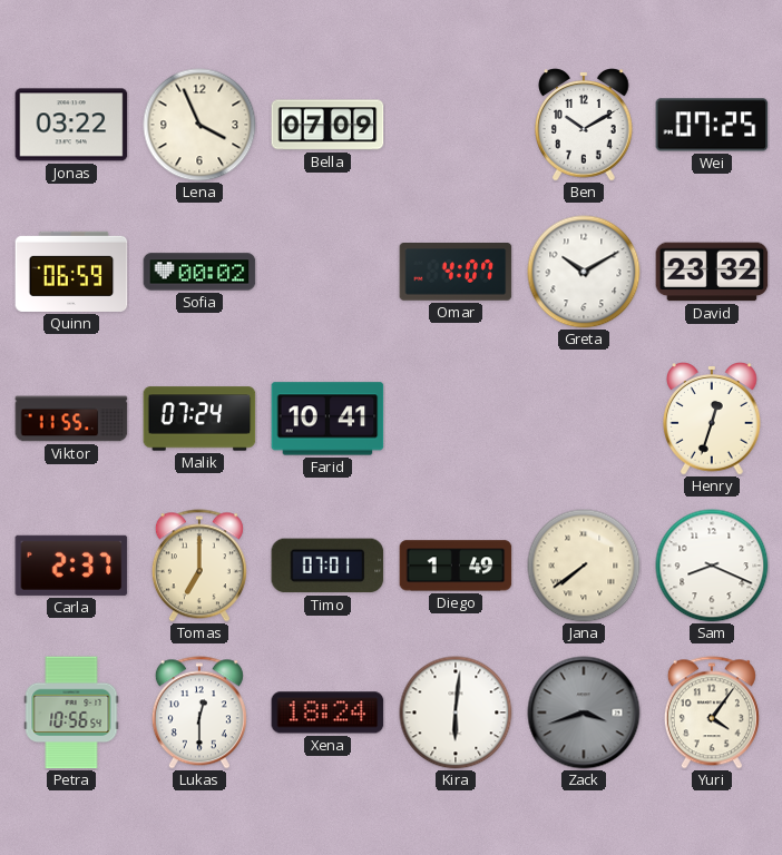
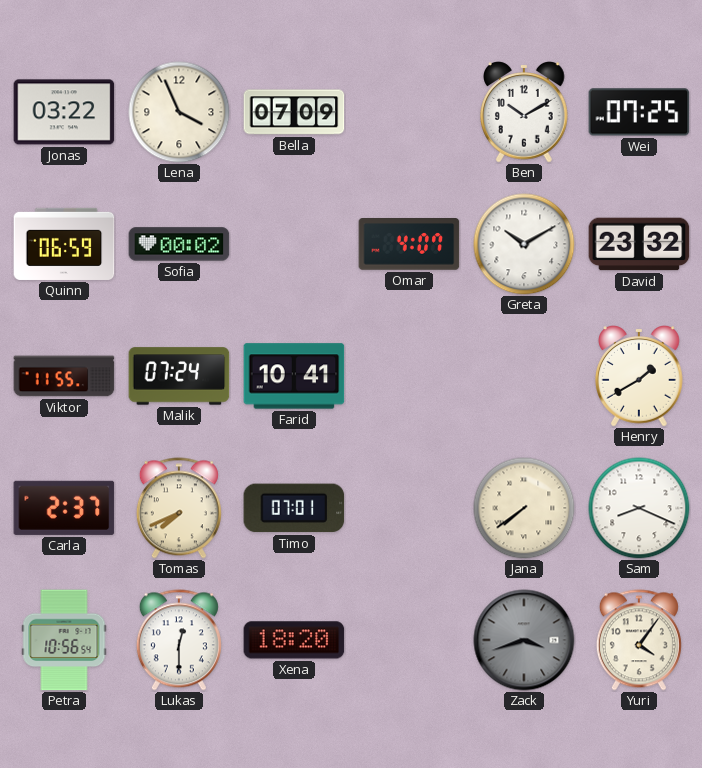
Henry: 12:33 -> 1:40 (640, 376)
Tomas: 7:00 -> 7:41 (179, 508)
Diego: 1:49 -> none (456, 566)
Xena: 18:24 -> 18:20 (294, 640)
Kira: 6:01 -> none (456, 712)
